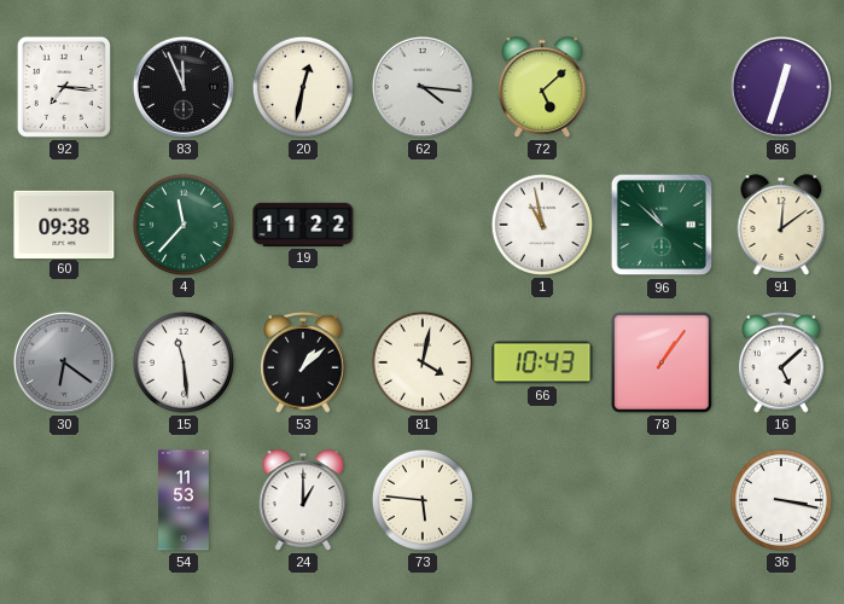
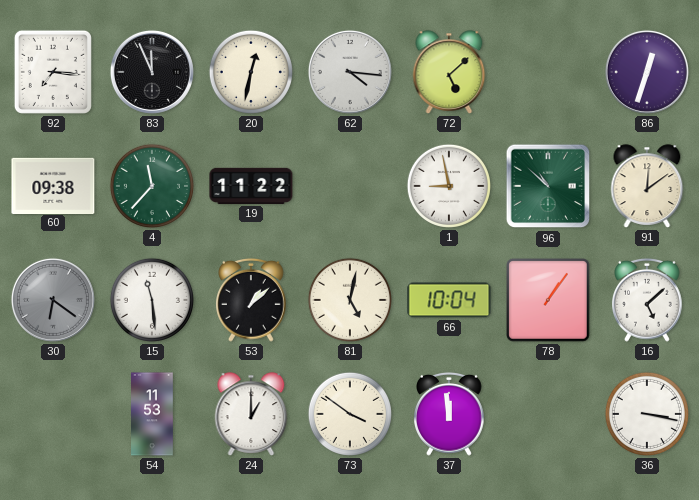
1: 10:58 -> 8:58 (449, 186)
81: 4:02 -> 5:02 (350, 300)
66: 10:43 -> 10:04 (449, 300)
73: 5:46 -> 3:51 (350, 414)
37: none -> 11:59 (450, 414)
